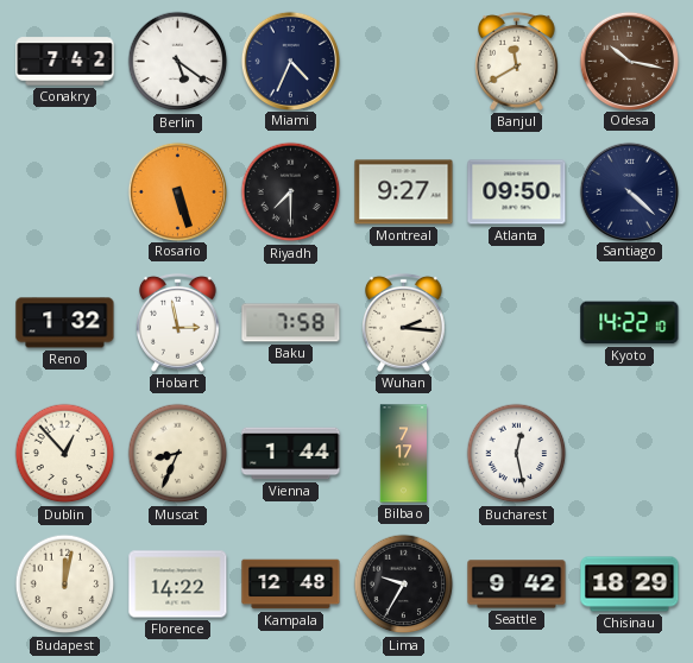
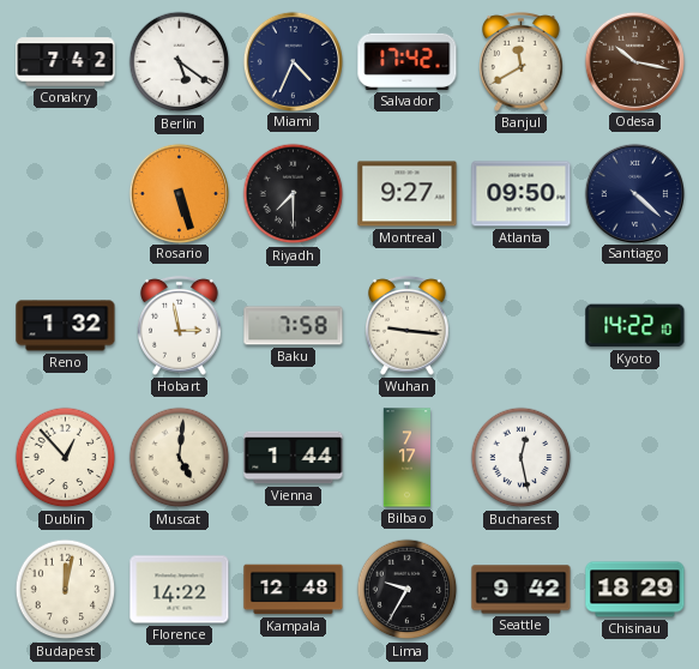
Salvador: none -> 17:42 (408, 61)
Wuhan: 2:16 -> 9:16 (408, 325)
Muscat: 8:34 -> 5:01 (180, 458)
